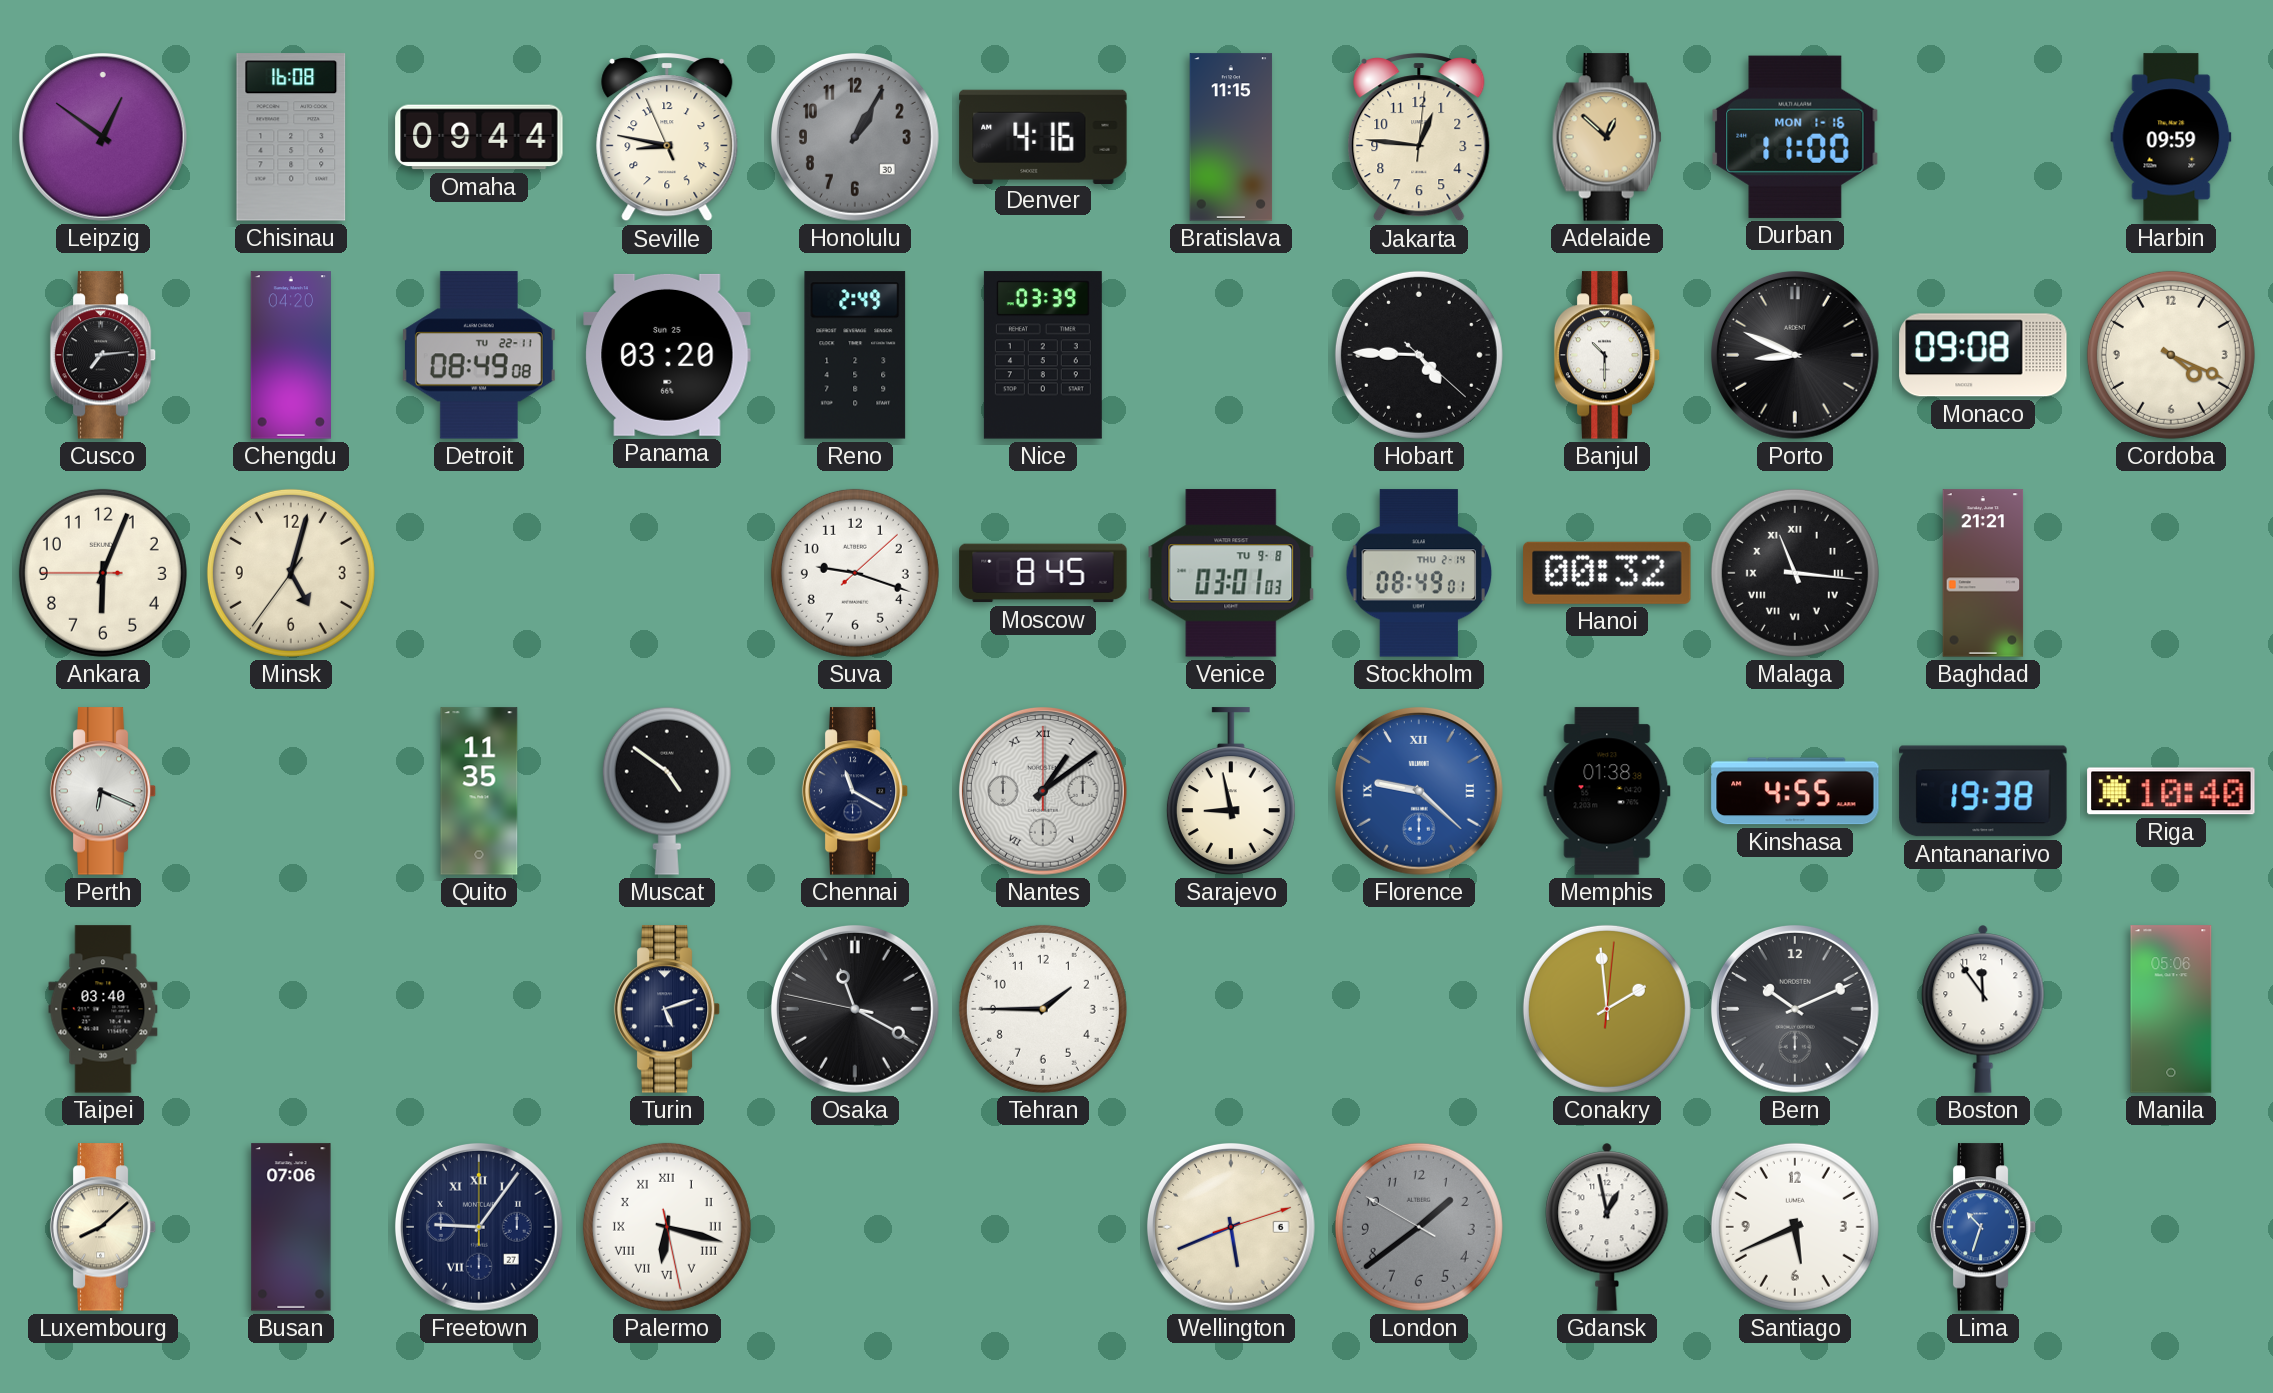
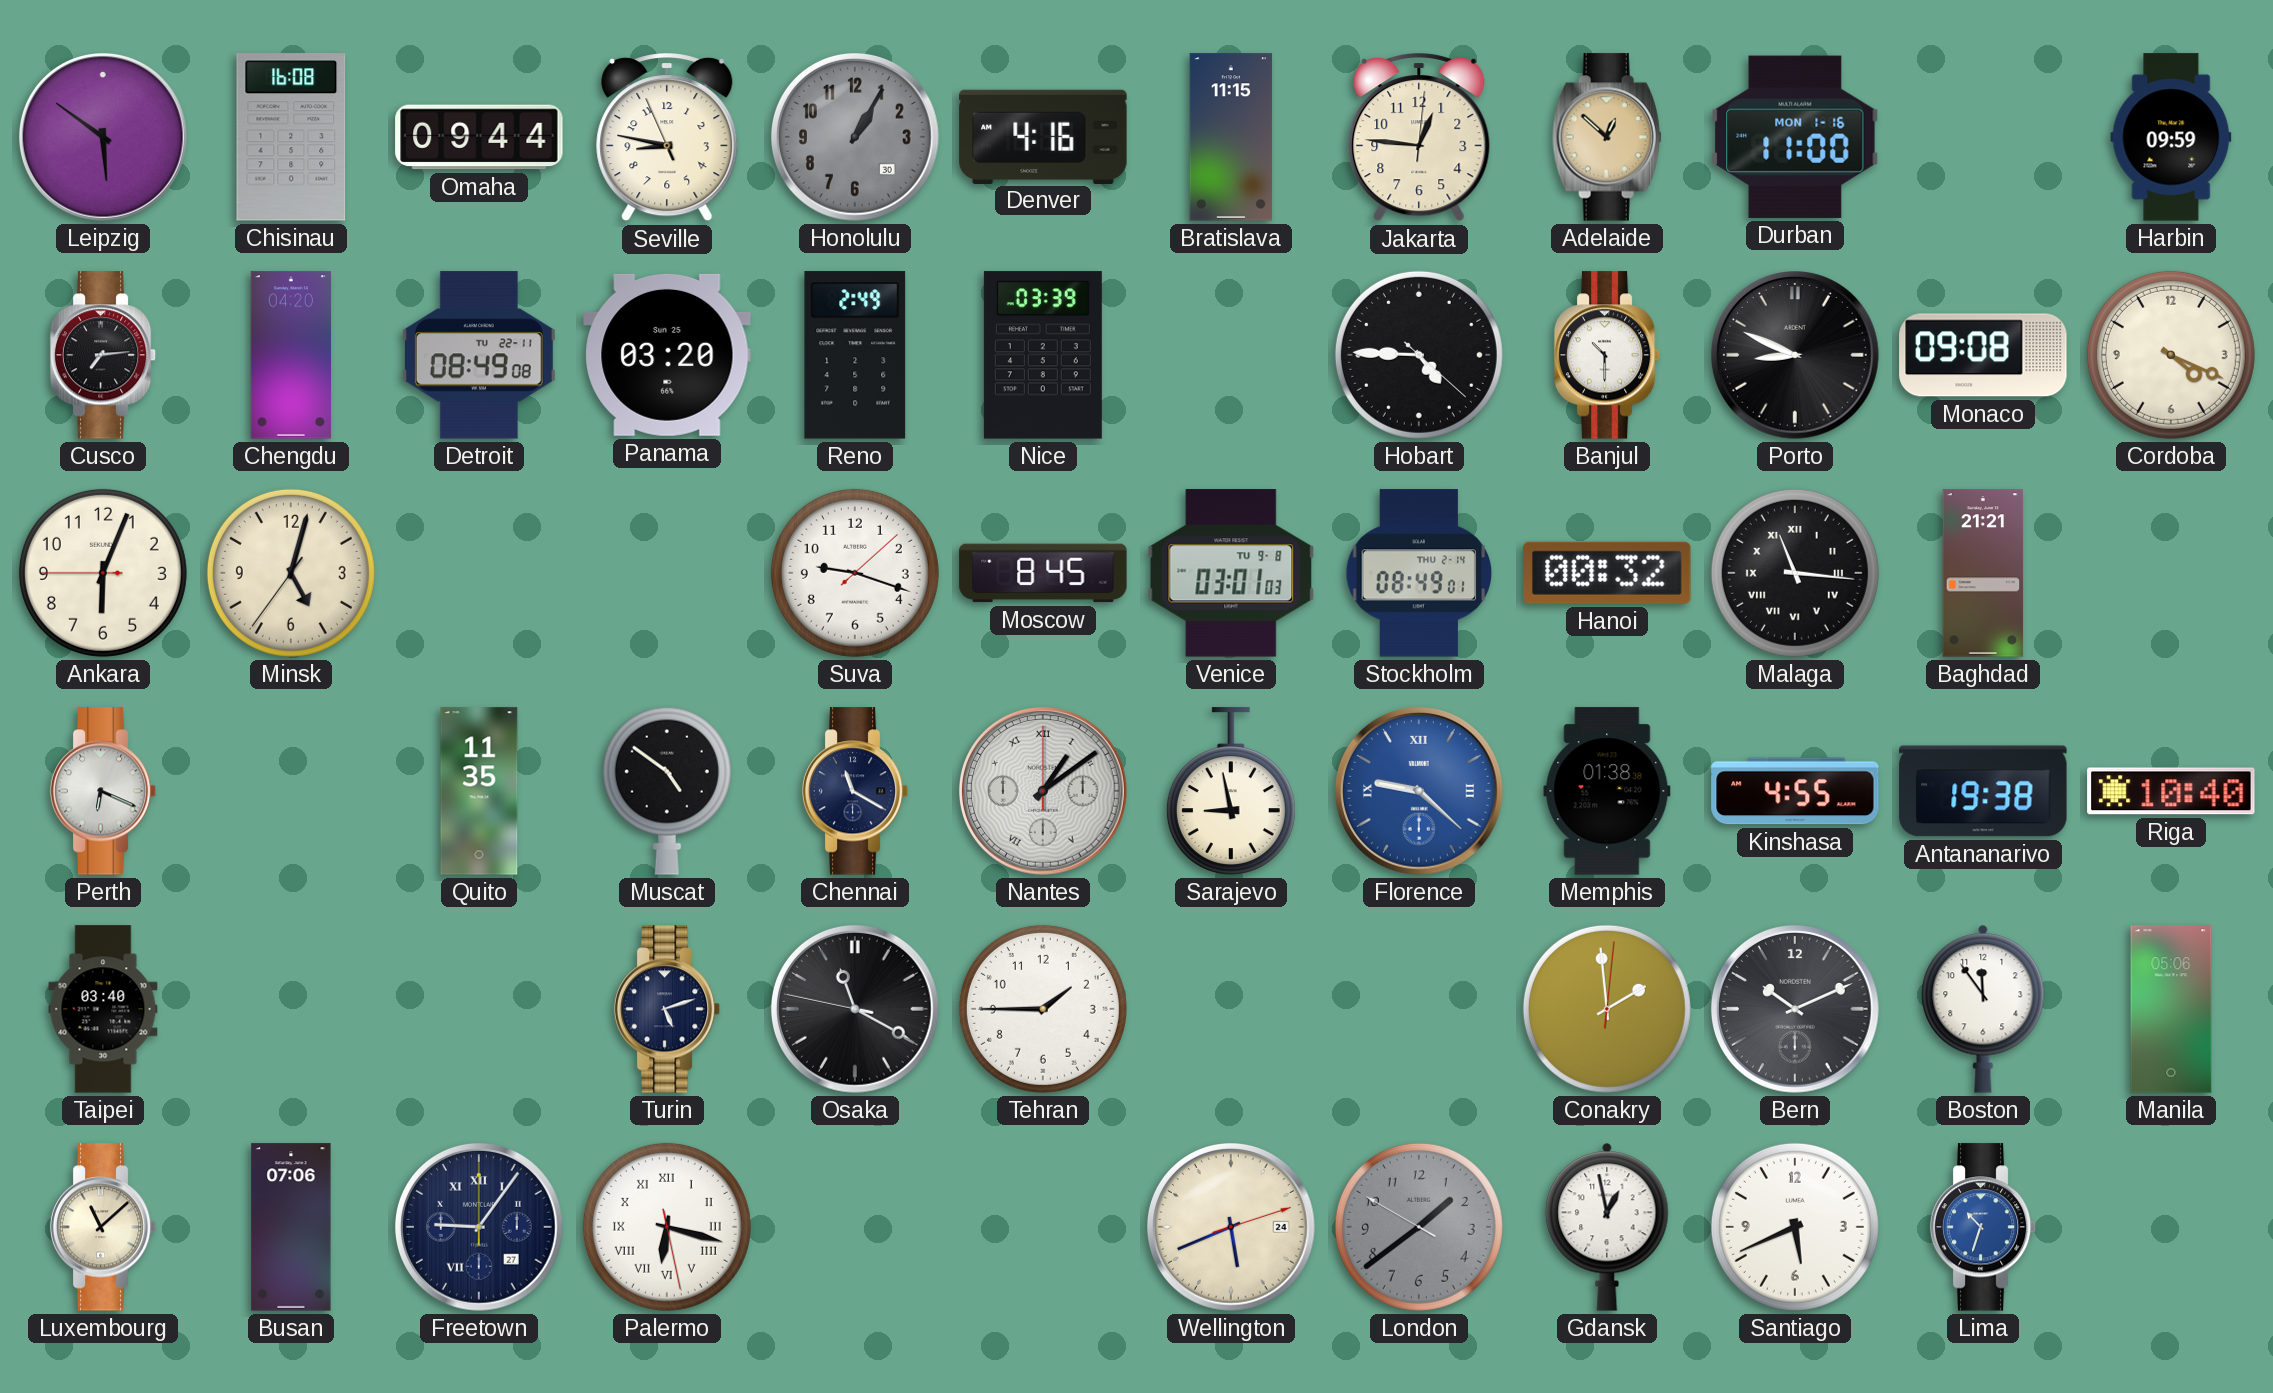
Leipzig: 12:51 -> 5:51 (103, 138)
Luxembourg: 8:08 -> 11:08 (103, 1227)
Wellington date: 6 -> 24 (1231, 1228)
